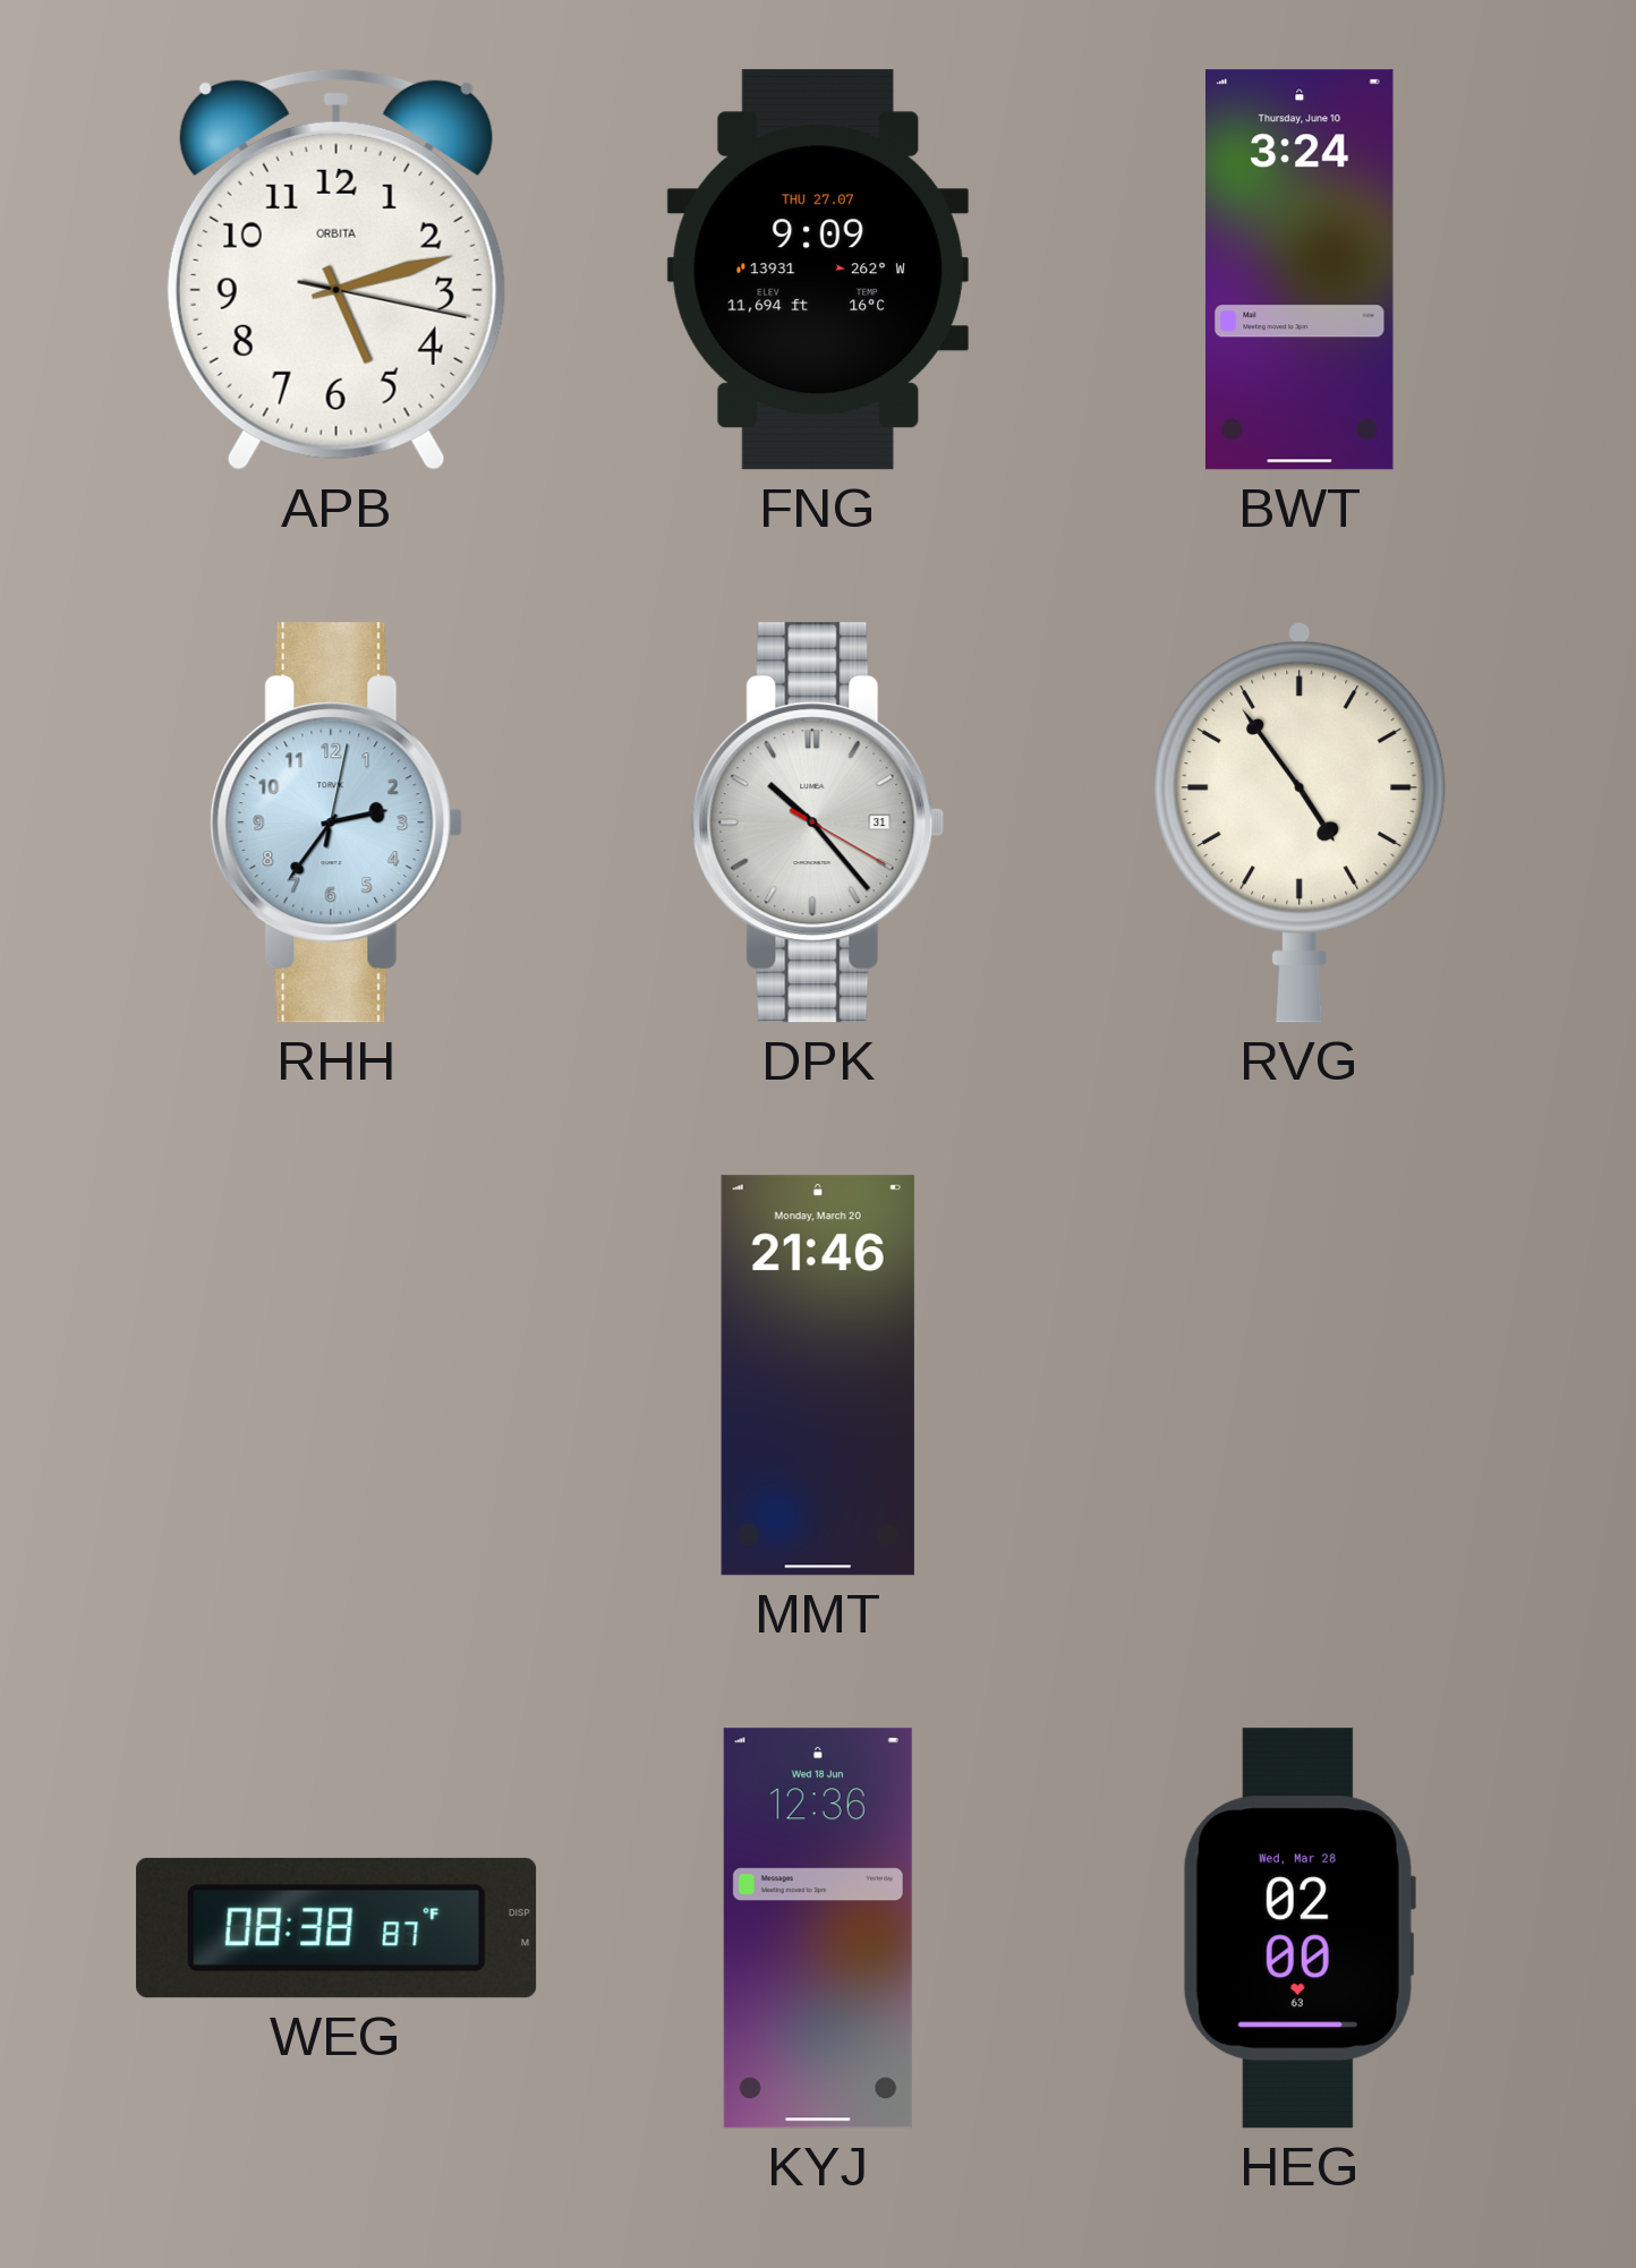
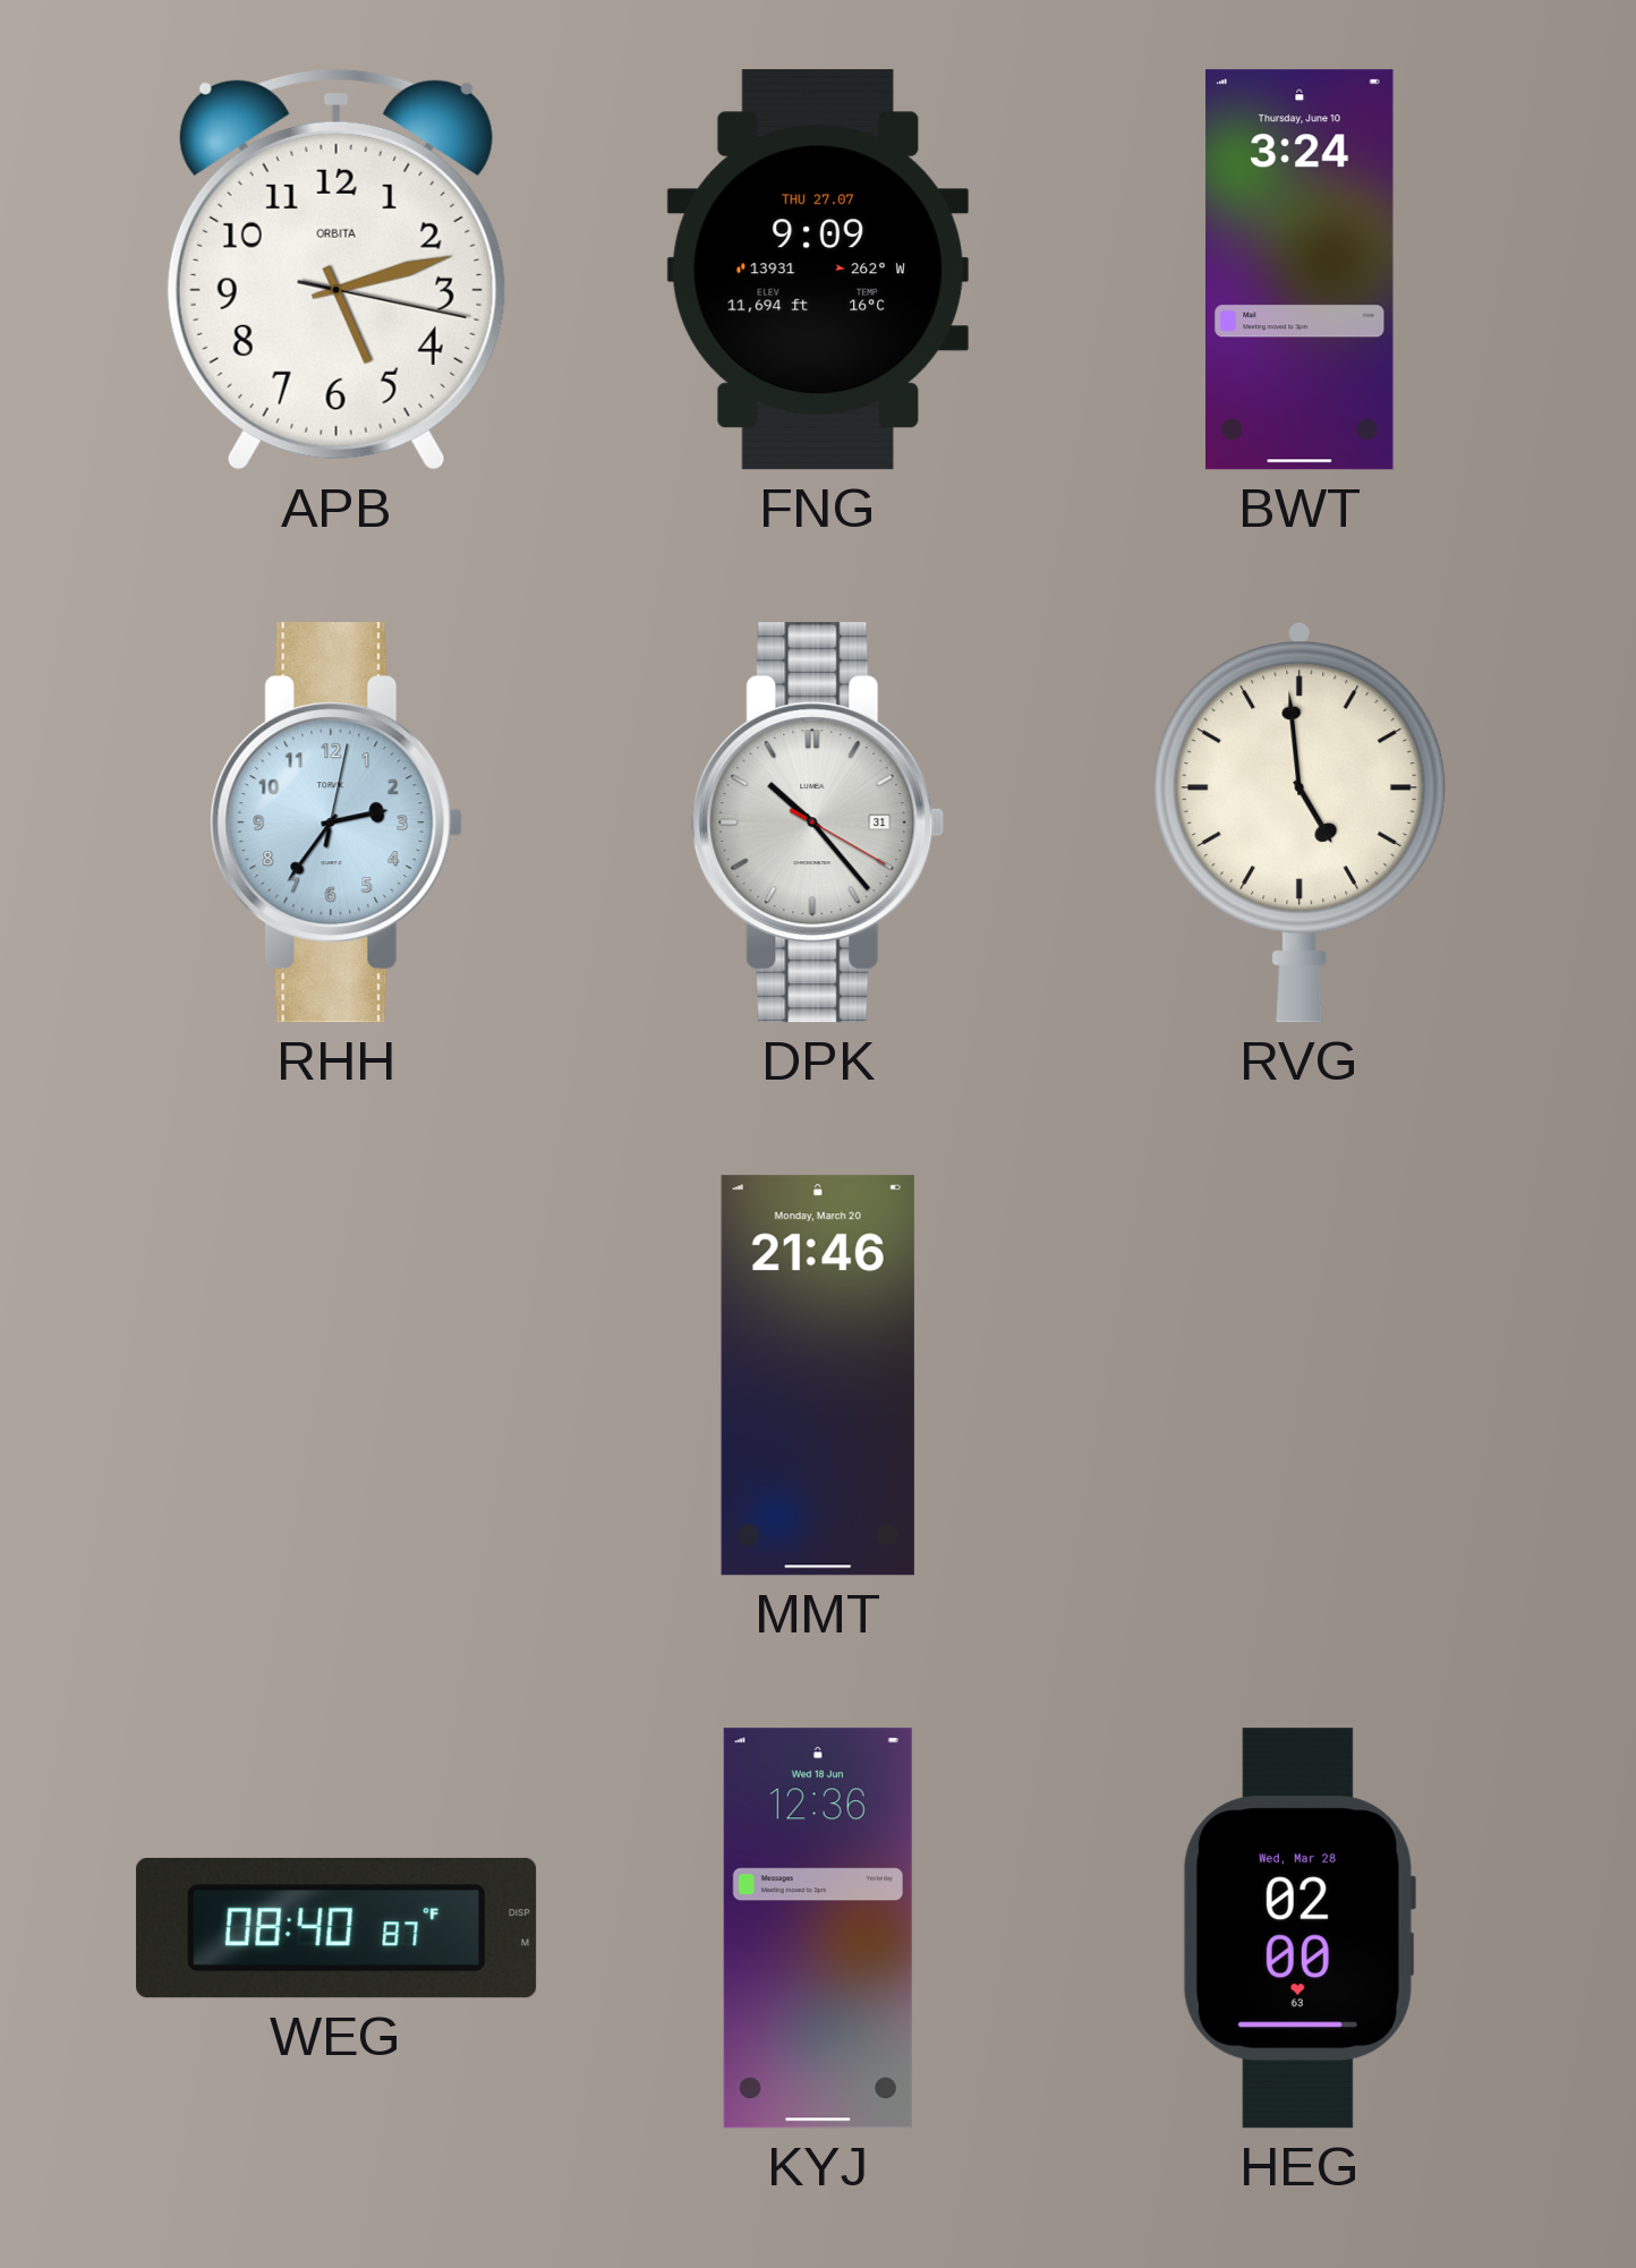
RVG: 4:54 -> 4:59 (1300, 822)
WEG: 08:38 -> 08:40 (336, 1928)
